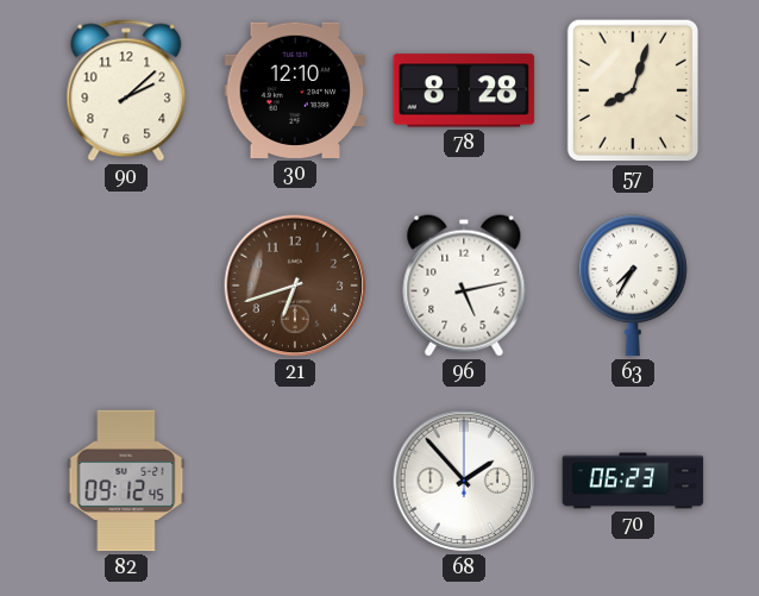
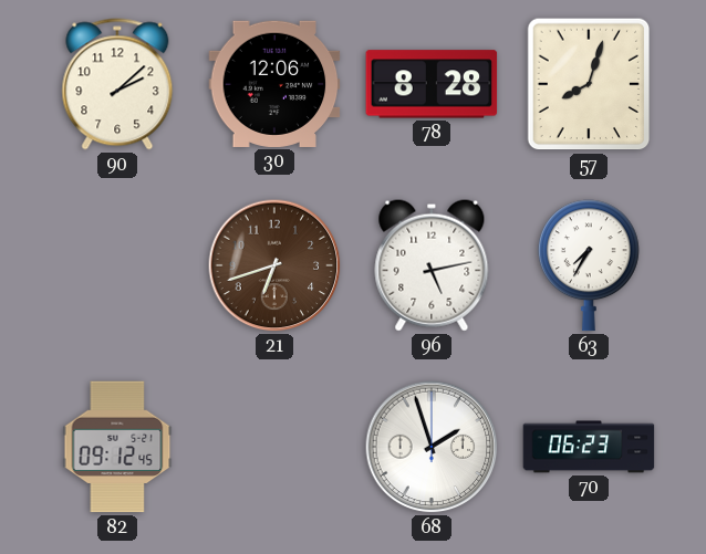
30: 12:10 -> 12:06 (274, 84)
68: 1:53 -> 1:57 (432, 447)
